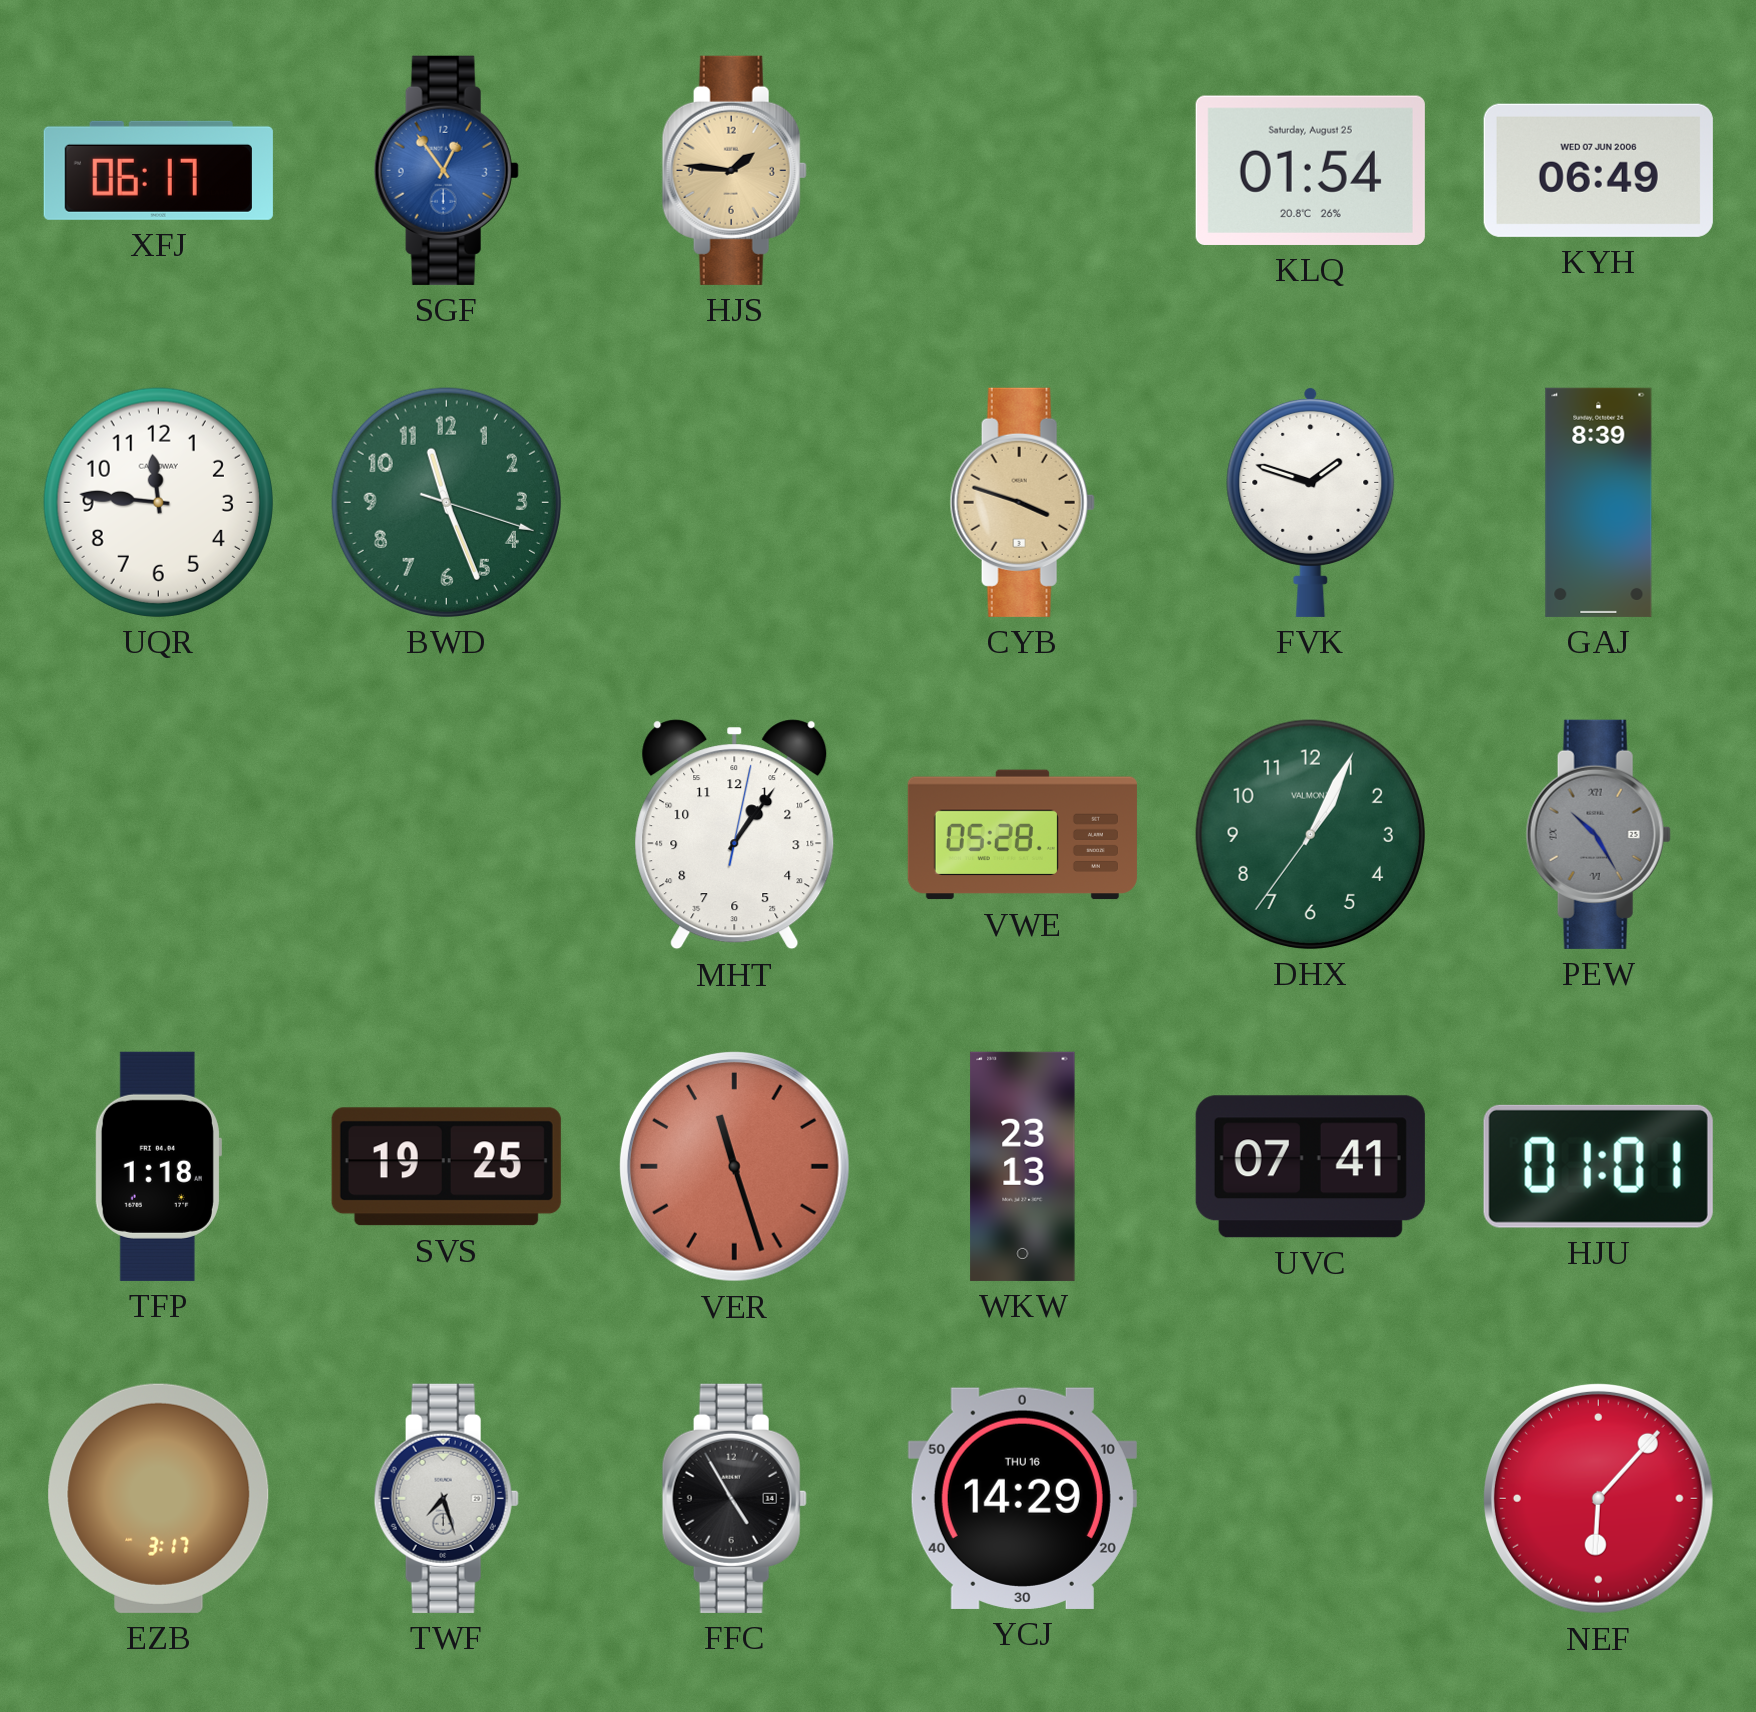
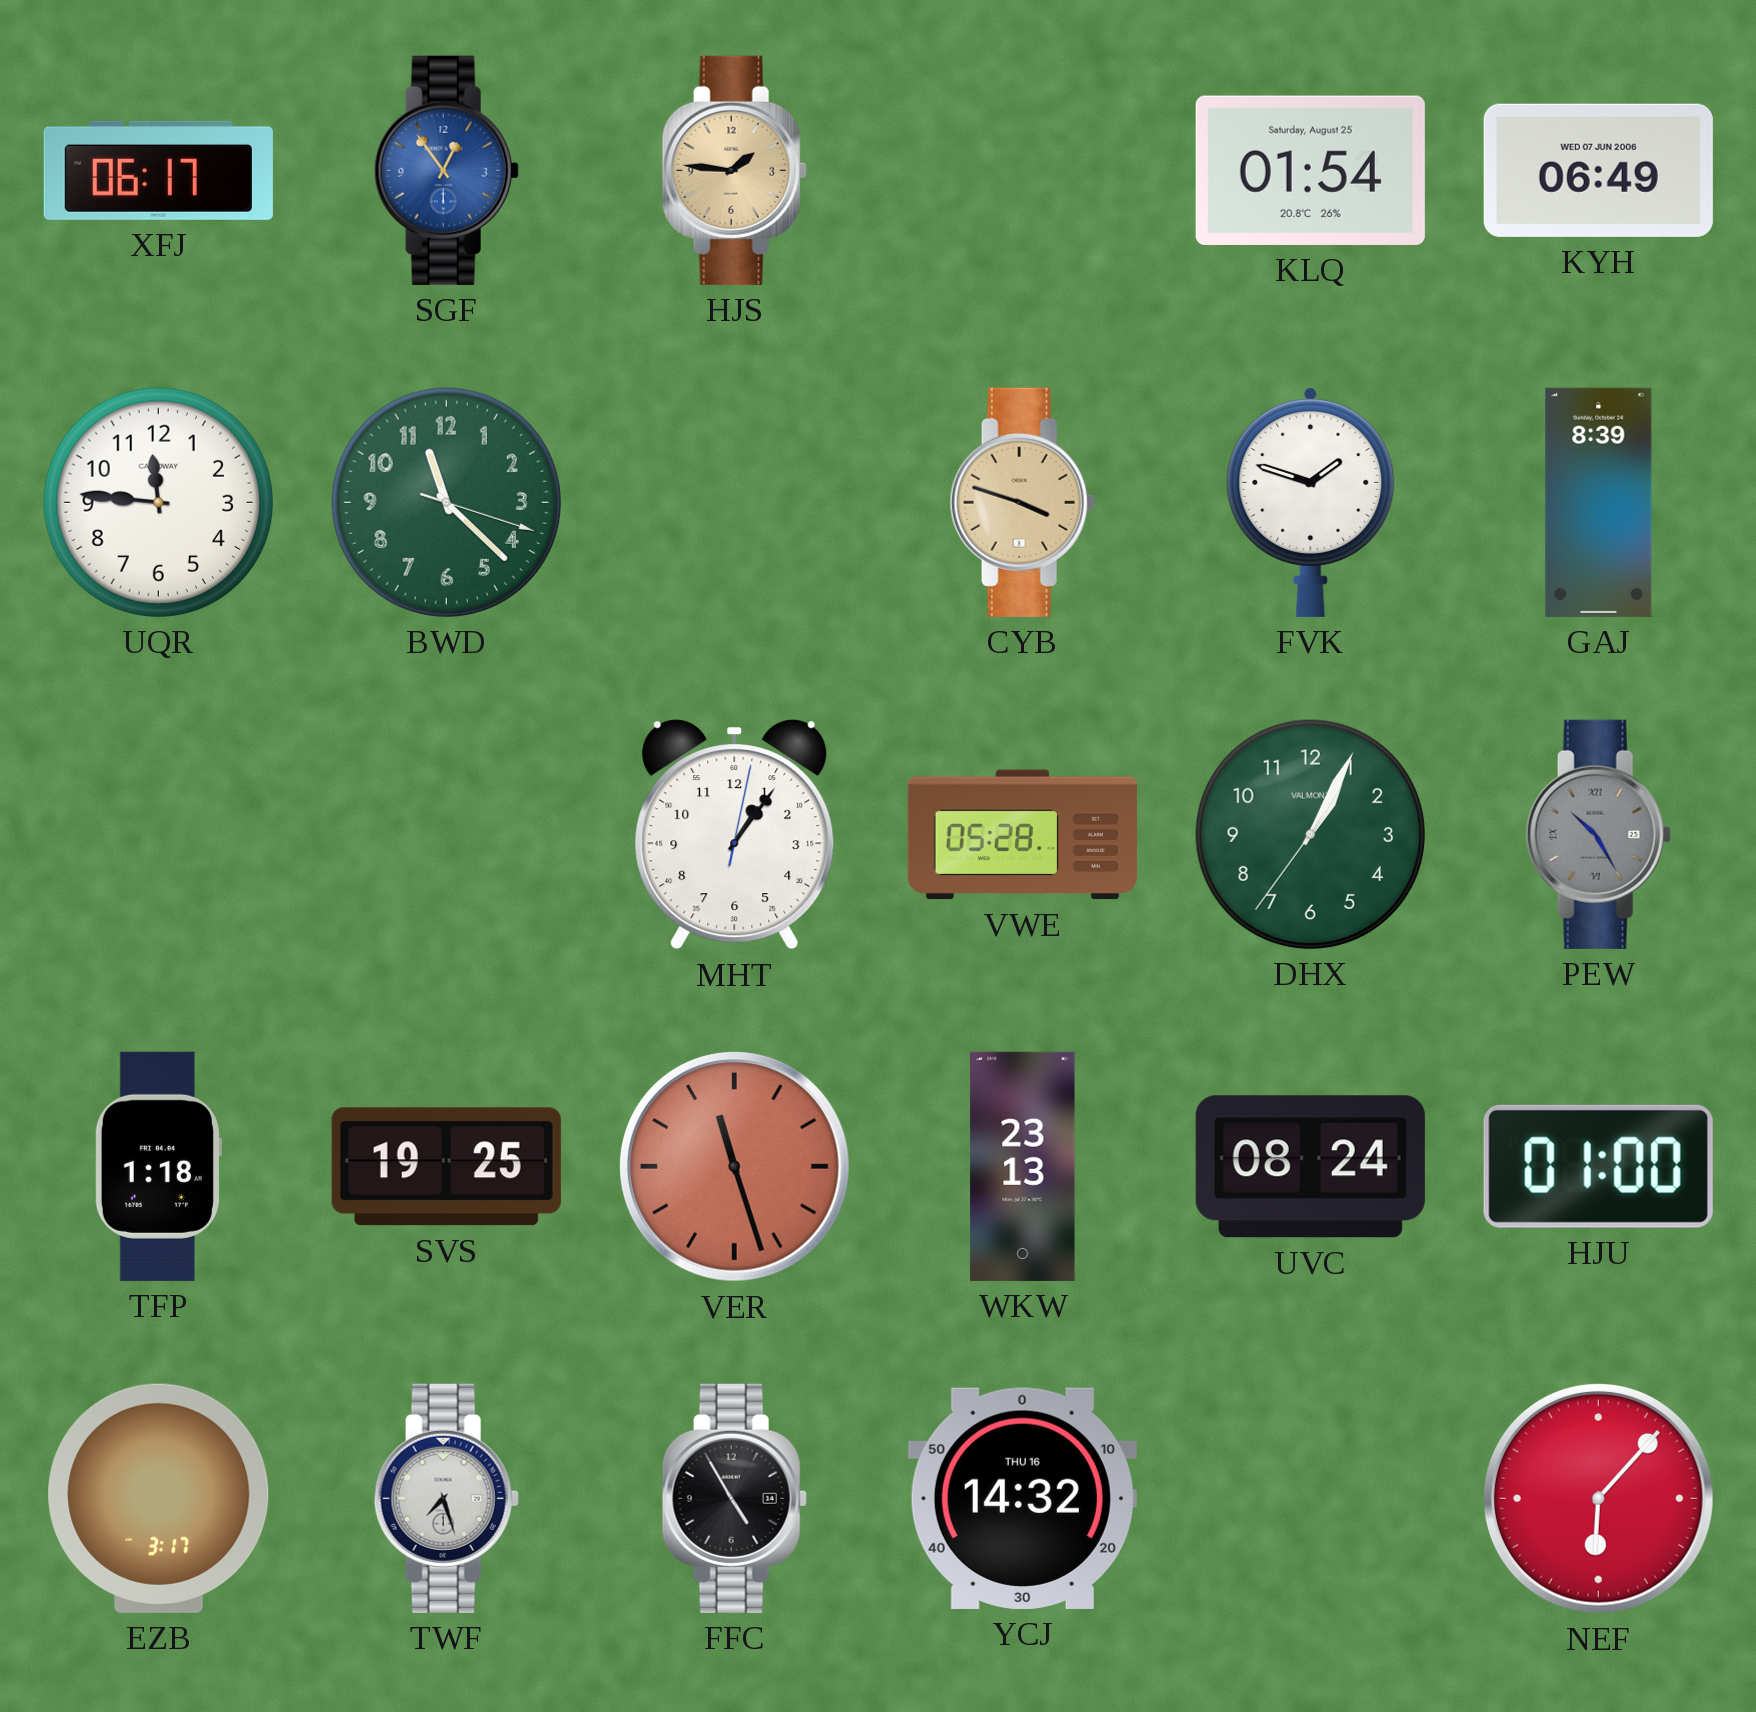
BWD: 11:26 -> 11:22 (446, 502)
UVC: 07:41 -> 08:24 (1310, 1167)
HJU: 01:01 -> 01:00 (1598, 1166)
YCJ: 14:29 -> 14:32 (1022, 1498)
